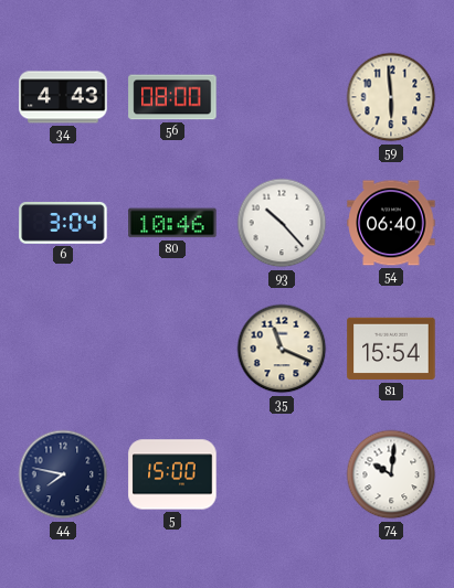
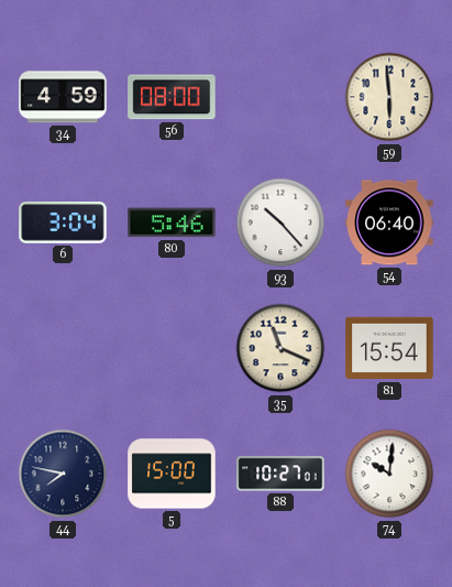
34: 4:43 -> 4:59 (63, 97)
80: 10:46 -> 5:46 (172, 222)
88: none -> 10:27 (280, 474)
